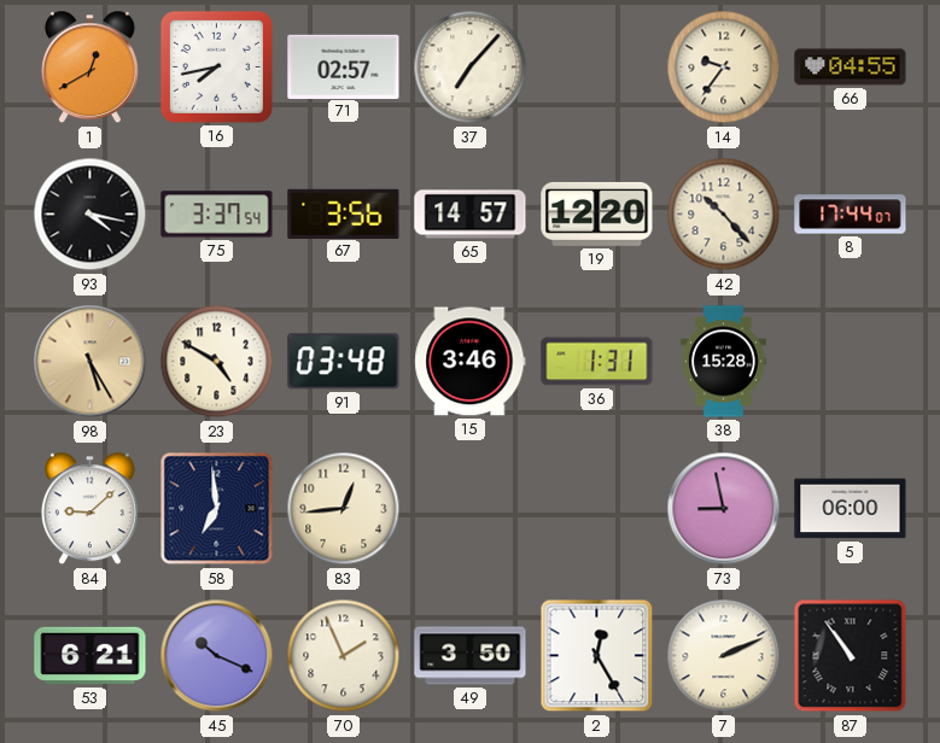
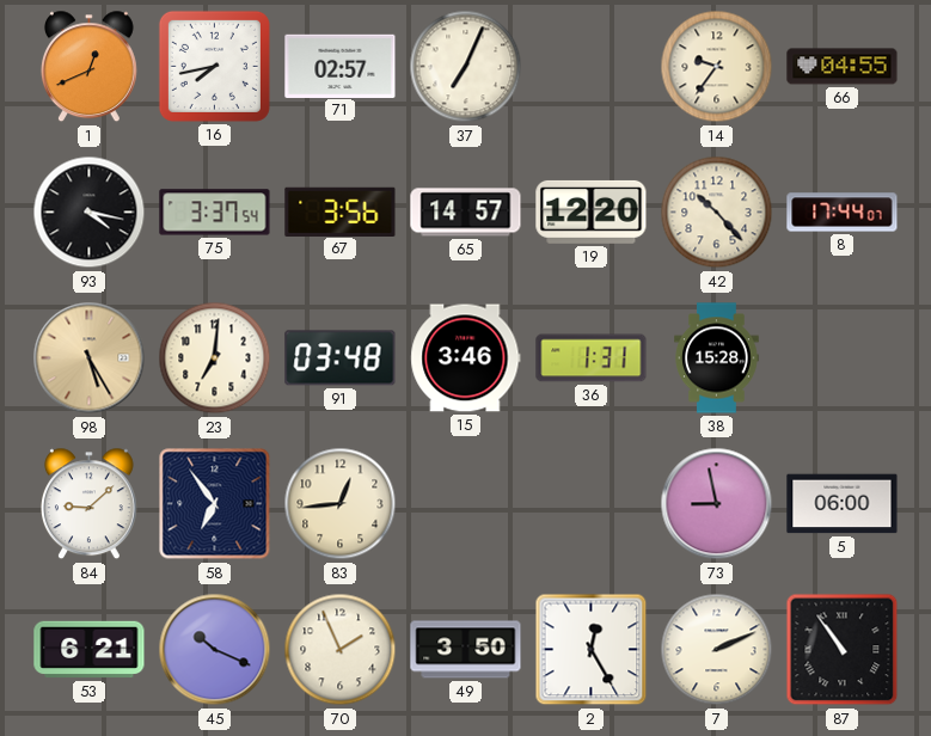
1: 12:40 -> 12:41 (88, 67)
37: 7:07 -> 7:04 (466, 67)
23: 4:50 -> 7:01 (215, 358)
58: 6:59 -> 6:54 (215, 504)
